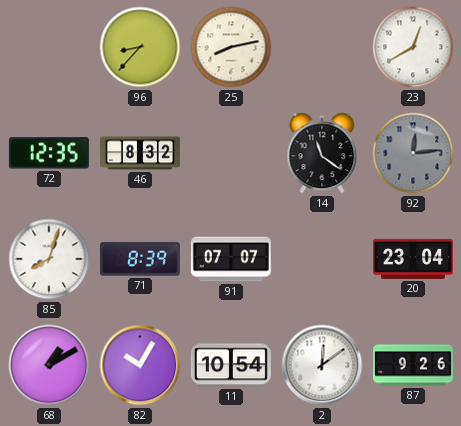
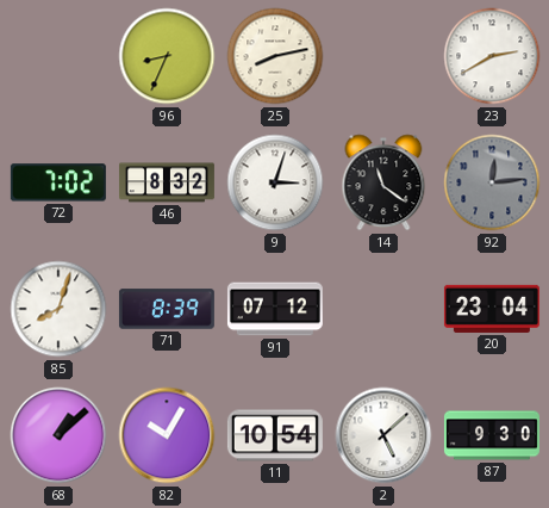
96: 8:37 -> 8:34 (167, 56)
23: 12:40 -> 2:40 (492, 56)
72: 12:35 -> 7:02 (58, 182)
9: none -> 3:03 (275, 182)
91: 07:07 -> 07:12 (275, 309)
68: 1:10 -> 1:08 (58, 435)
2: 12:09 -> 5:08 (383, 435)
87: 9:26 -> 9:30 (492, 435)
